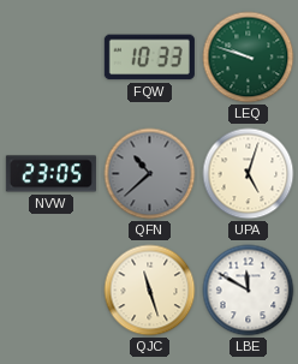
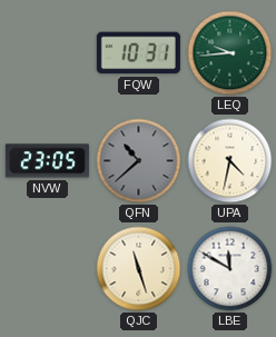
FQW: 10:33 -> 10:31 (138, 53)
LEQ: 9:48 -> 9:44 (230, 53)
UPA: 5:03 -> 4:32 (230, 161)
